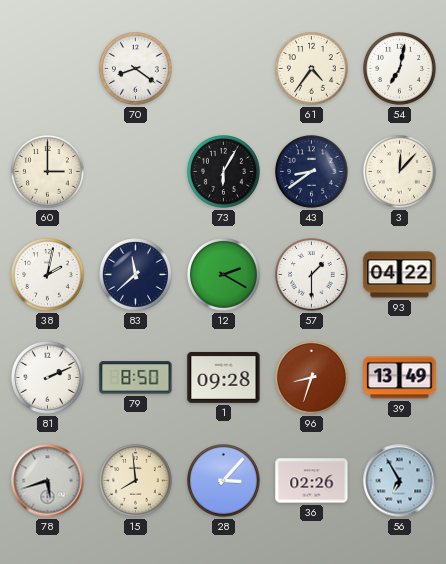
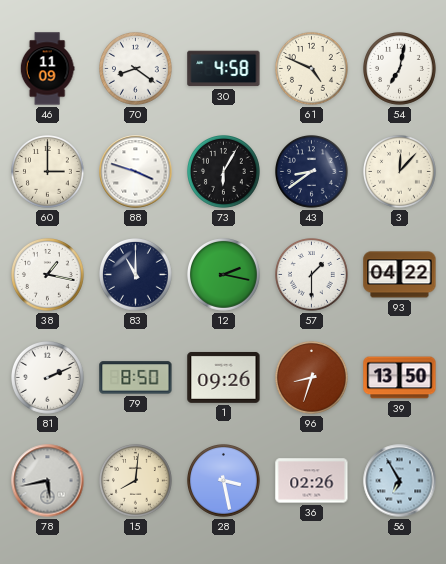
46: none -> 11:09 (47, 69)
30: none -> 4:58 (224, 69)
61: 4:36 -> 4:49 (312, 69)
88: none -> 3:48 (136, 172)
38: 2:02 -> 1:17 (48, 275)
83: 11:38 -> 11:00 (136, 275)
12: 2:20 -> 2:17 (224, 275)
1: 09:28 -> 09:26 (224, 377)
39: 13:49 -> 13:50 (400, 378)
78: 5:42 -> 5:43 (48, 481)
15: 7:59 -> 8:01 (136, 481)
28: 3:07 -> 3:28 (224, 481)
